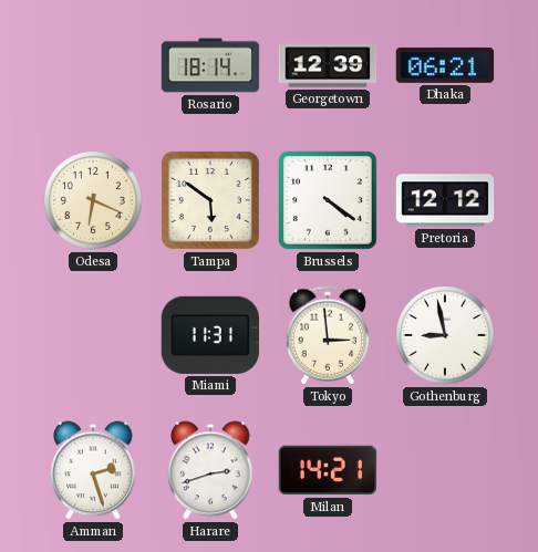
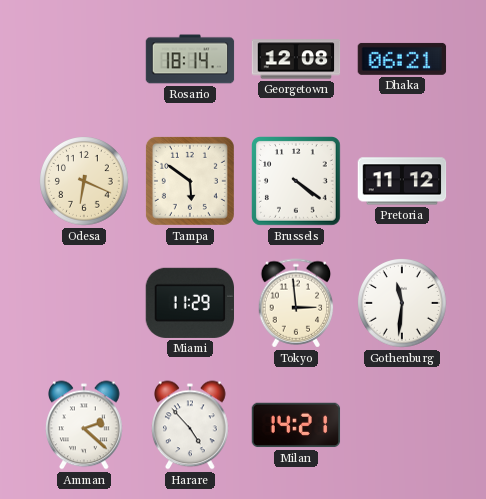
Georgetown: 12:39 -> 12:08 (296, 59)
Pretoria: 12:12 -> 11:12 (402, 181)
Miami: 11:31 -> 11:29 (189, 303)
Gothenburg: 8:58 -> 11:31 (403, 304)
Amman: 2:27 -> 2:22 (84, 425)
Harare: 2:42 -> 4:53 (190, 425)
